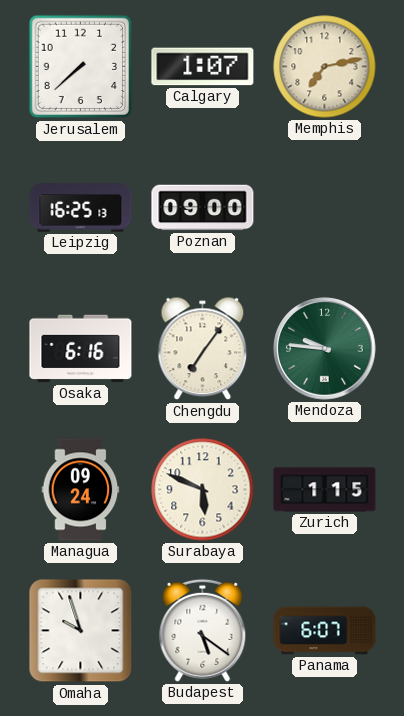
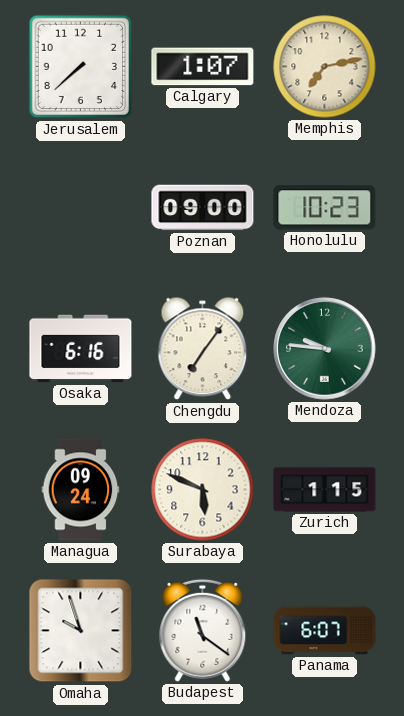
Leipzig: 16:25 -> none (81, 208)
Honolulu: none -> 10:23 (325, 208)
Budapest: 5:21 -> 11:21 (203, 630)
